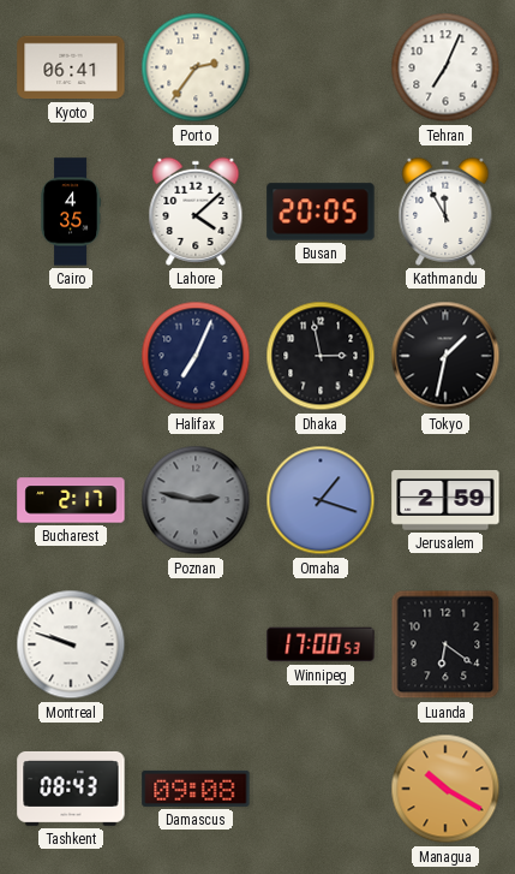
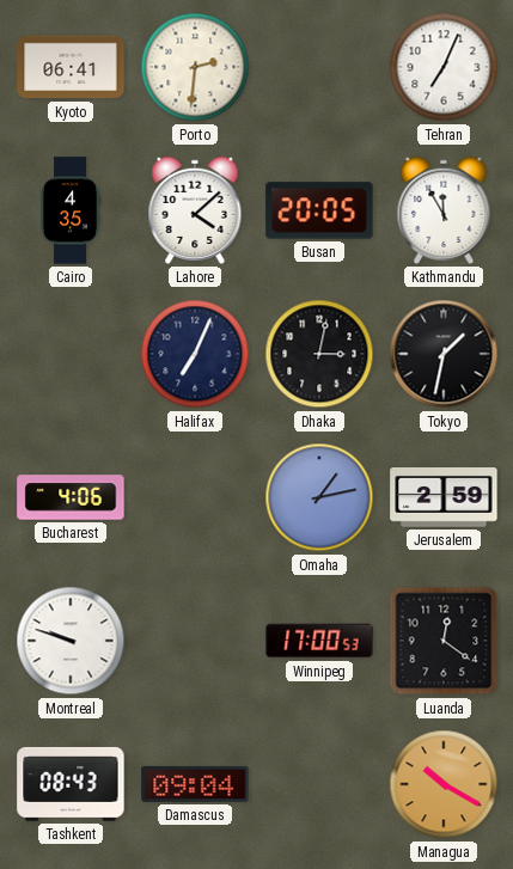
Porto: 2:36 -> 2:31 (195, 67)
Dhaka: 2:58 -> 3:02 (319, 354)
Bucharest: 2:17 -> 4:06 (71, 497)
Poznan: 2:47 -> none (196, 500)
Omaha: 1:18 -> 1:13 (319, 497)
Luanda: 6:21 -> 12:21 (444, 641)
Damascus: 09:08 -> 09:04 (195, 784)
